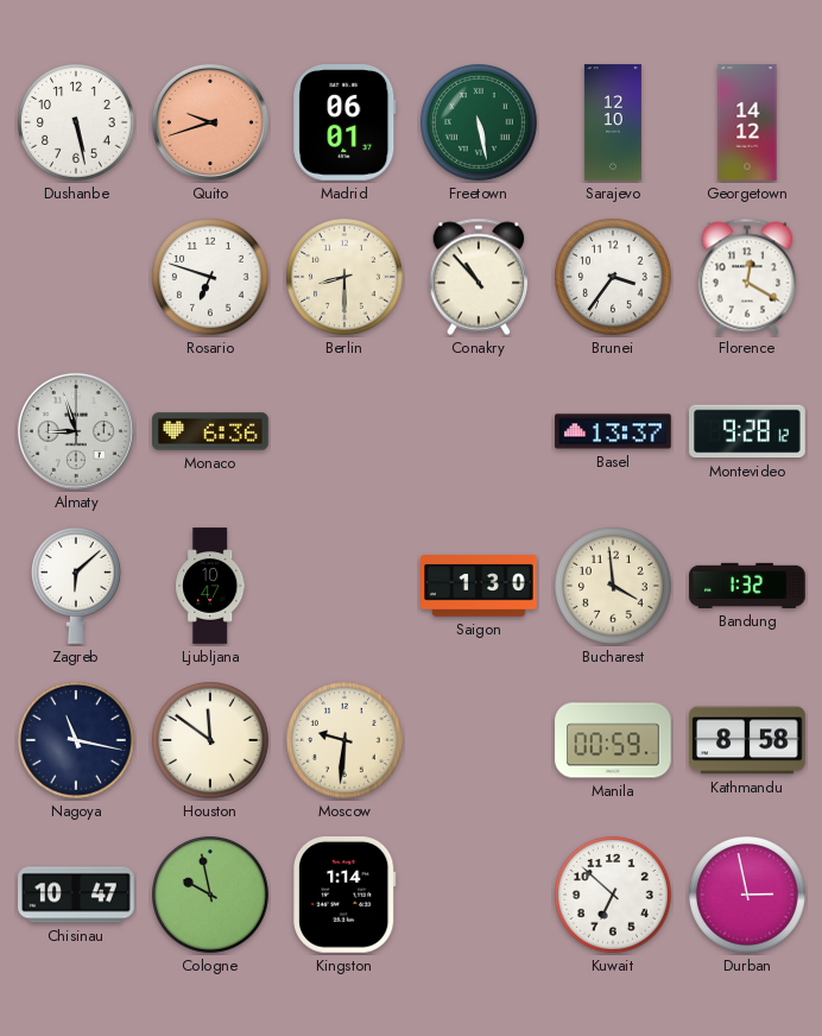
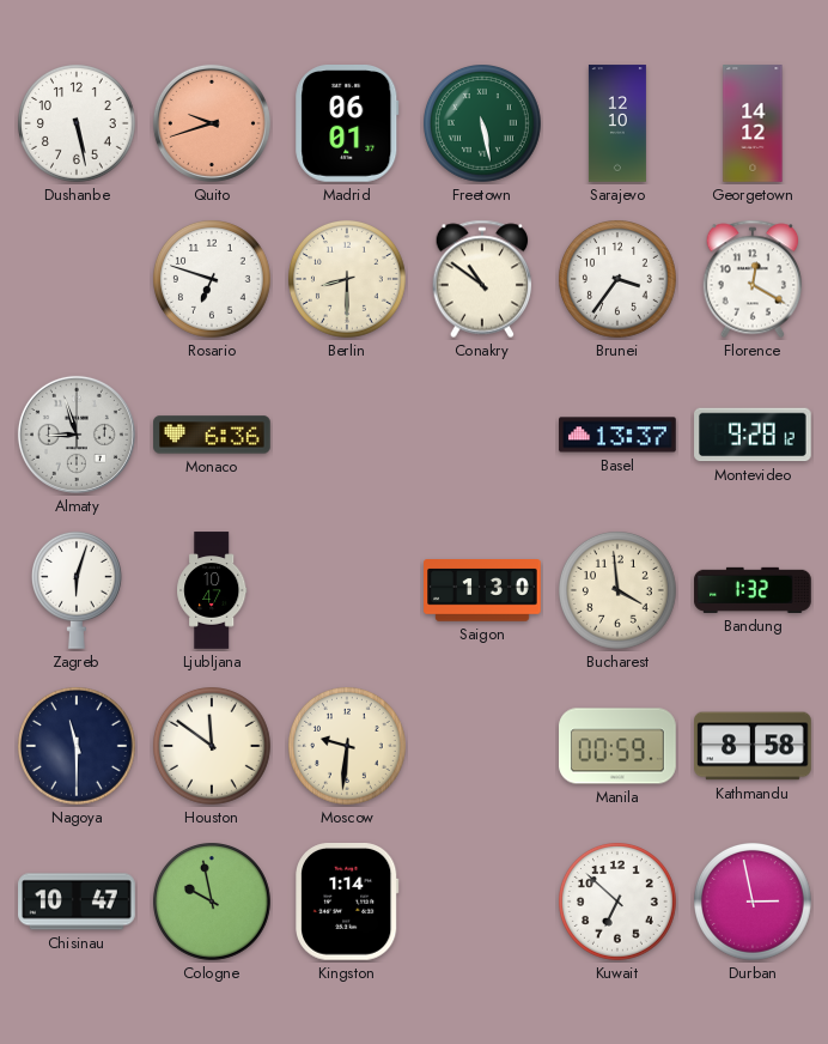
Conakry: 10:53 -> 10:51 (482, 279)
Zagreb: 6:08 -> 6:03 (77, 590)
Nagoya: 11:17 -> 11:30 (78, 747)
